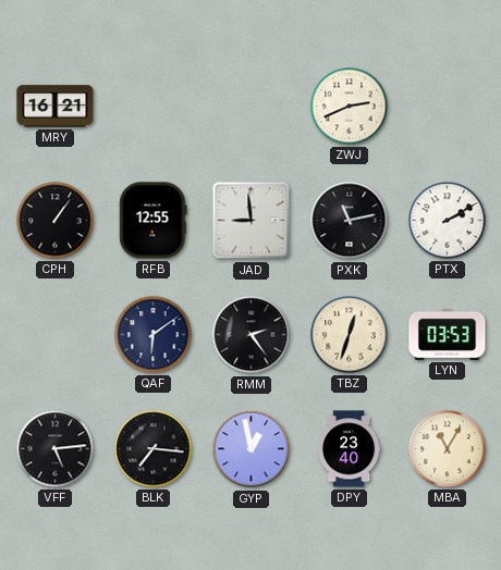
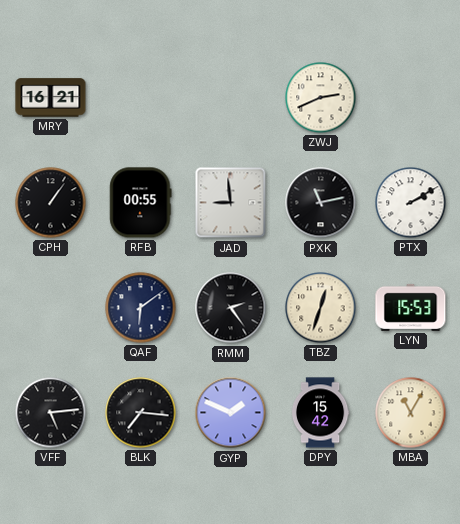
RFB: 12:55 -> 00:55 (141, 203)
LYN: 03:53 -> 15:53 (411, 307)
GYP: 12:58 -> 1:49 (231, 413)
DPY: 23:40 -> 15:42 (320, 413)
